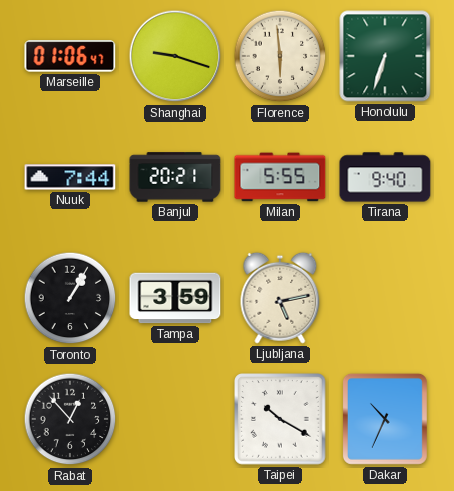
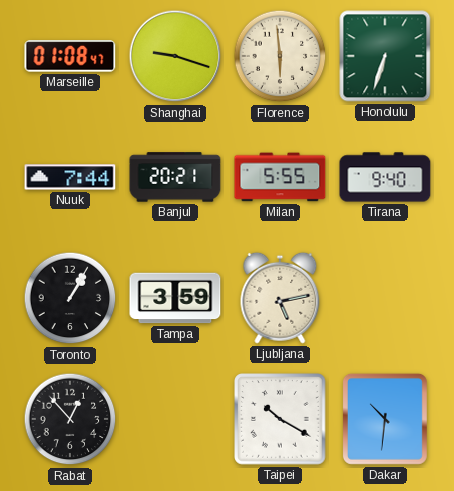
Marseille: 01:06 -> 01:08 (70, 56)
Dakar: 10:34 -> 10:31 (385, 419)
